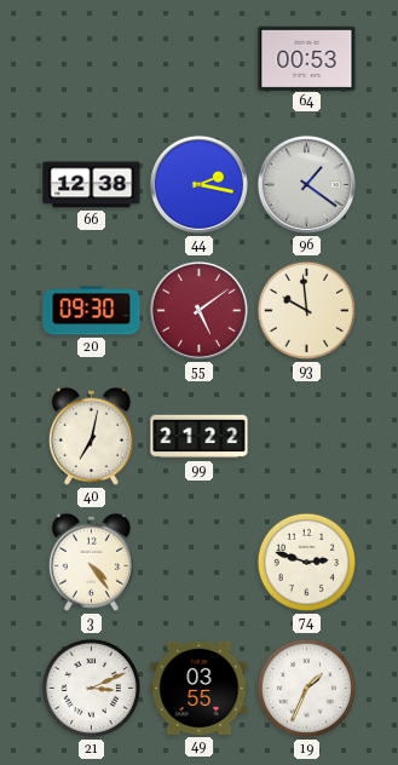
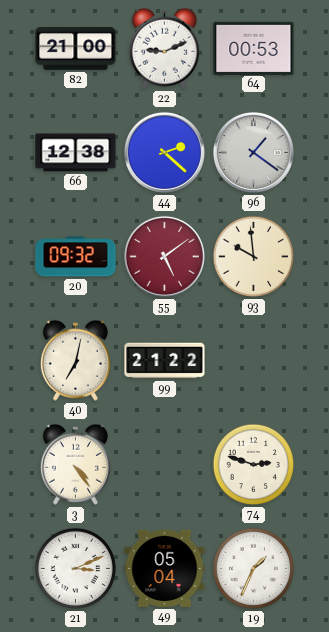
82: none -> 21:00 (76, 49)
22: none -> 9:11 (164, 48)
44: 2:17 -> 2:22 (164, 152)
20: 09:30 -> 09:32 (76, 257)
49: 03:55 -> 05:04 (165, 568)
